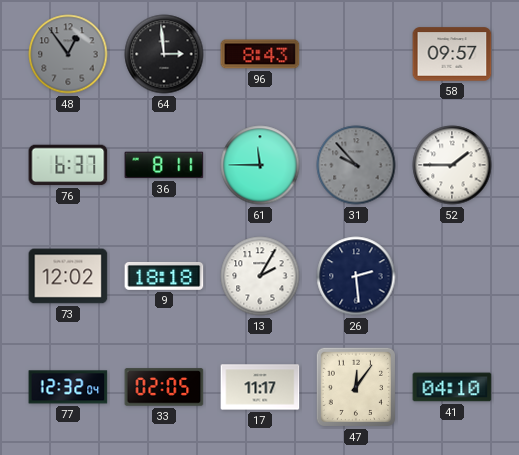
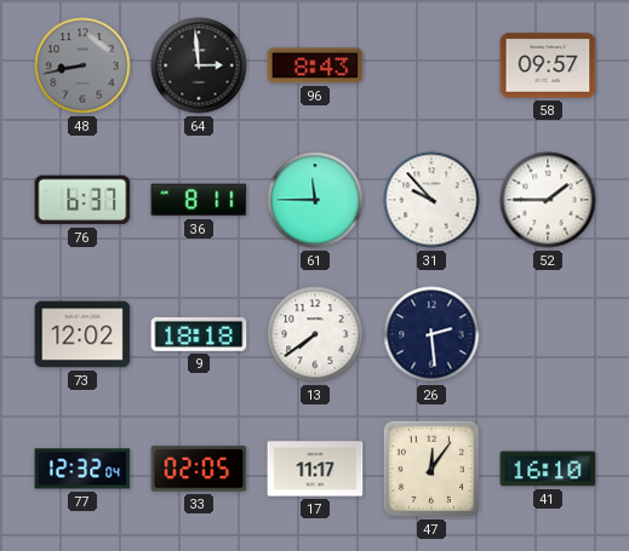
48: 12:54 -> 8:43 (82, 65)
31 dial: grey -> white (431, 200)
13: 2:05 -> 7:39 (315, 334)
41: 04:10 -> 16:10 (548, 469)
